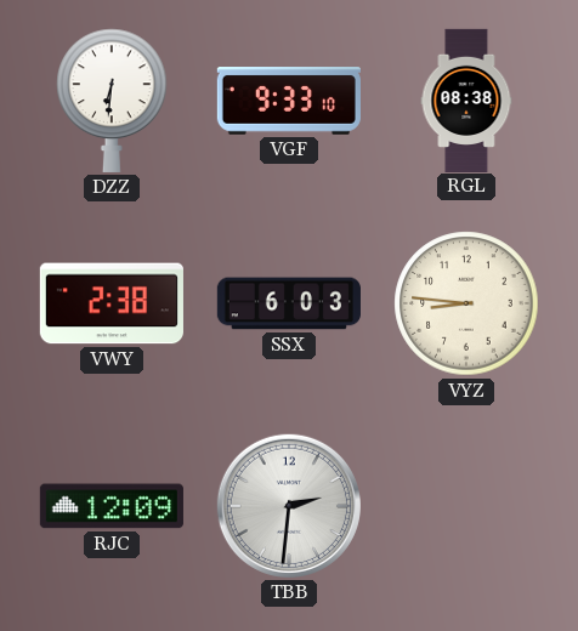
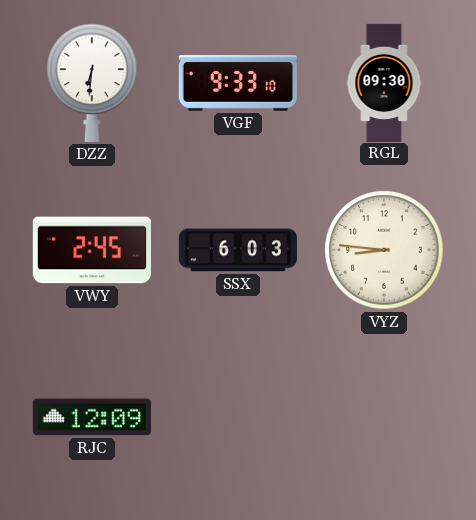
RGL: 08:38 -> 09:30 (384, 82)
VWY: 2:38 -> 2:45 (92, 250)
TBB: 2:31 -> none (289, 506)
